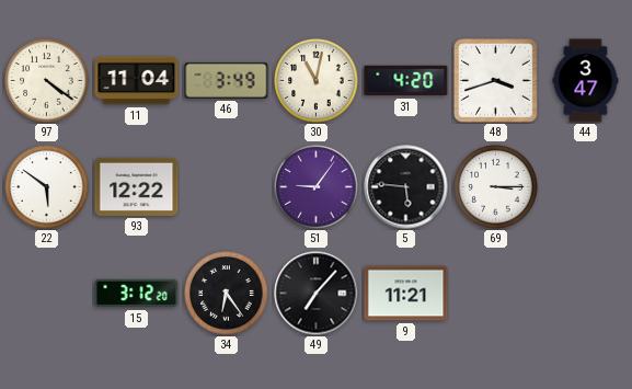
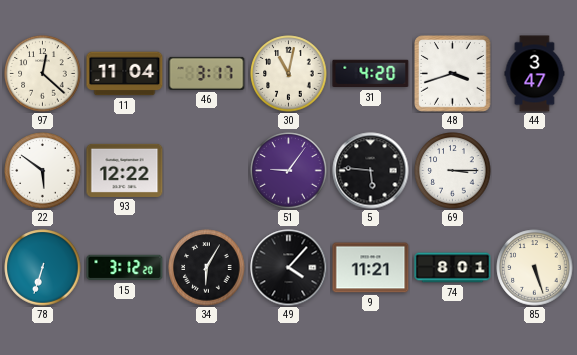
97: 4:21 -> 12:22 (43, 74)
46: 3:49 -> 3:17 (207, 73)
78: none -> 6:33 (43, 268)
34: 6:24 -> 6:05 (207, 268)
49: 7:07 -> 4:07 (289, 268)
74: none -> 8:01 (453, 268)
85: none -> 5:27 (535, 268)
